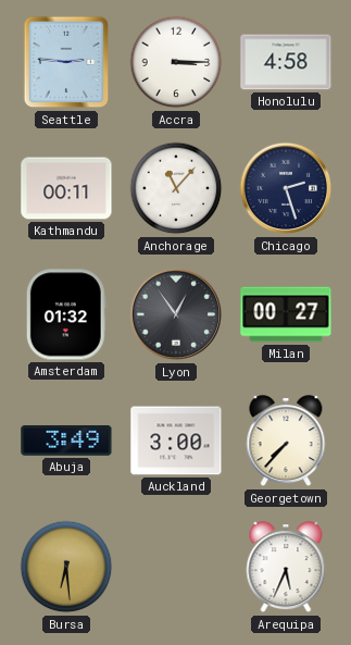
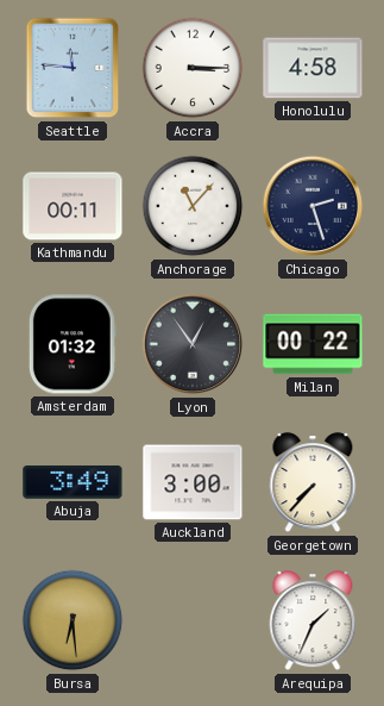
Seattle: 2:46 -> 11:46 (73, 68)
Milan: 00:27 -> 00:22 (313, 344)
Arequipa: 5:34 -> 1:34 (313, 621)
